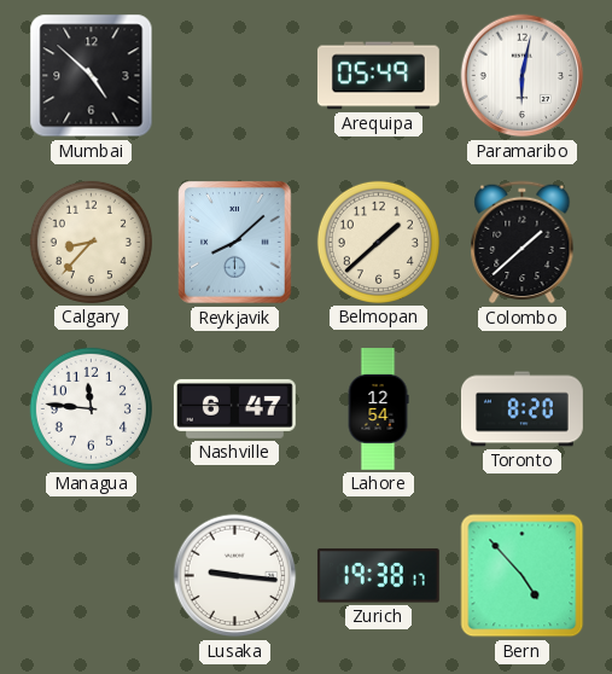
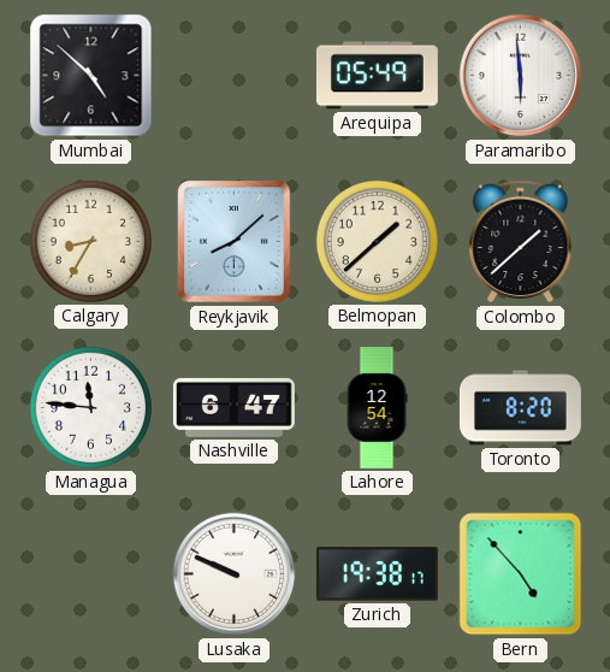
Paramaribo: 6:02 -> 5:59 (521, 76)
Calgary: 8:37 -> 8:35 (90, 241)
Lusaka: 9:16 -> 9:49 (235, 574)
